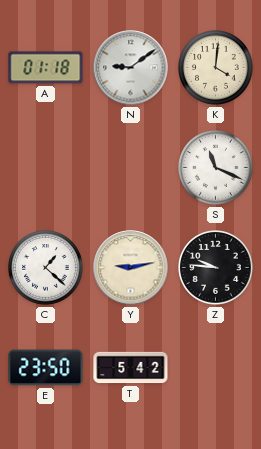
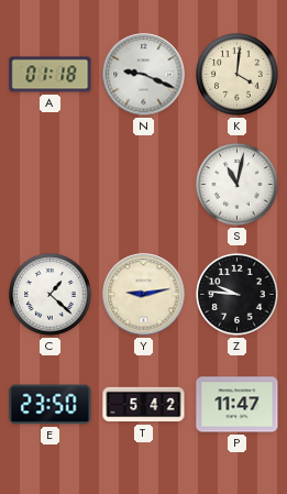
N: 9:09 -> 9:19 (144, 75)
S: 11:19 -> 11:02 (238, 185)
P: none -> 11:47 (238, 405)
